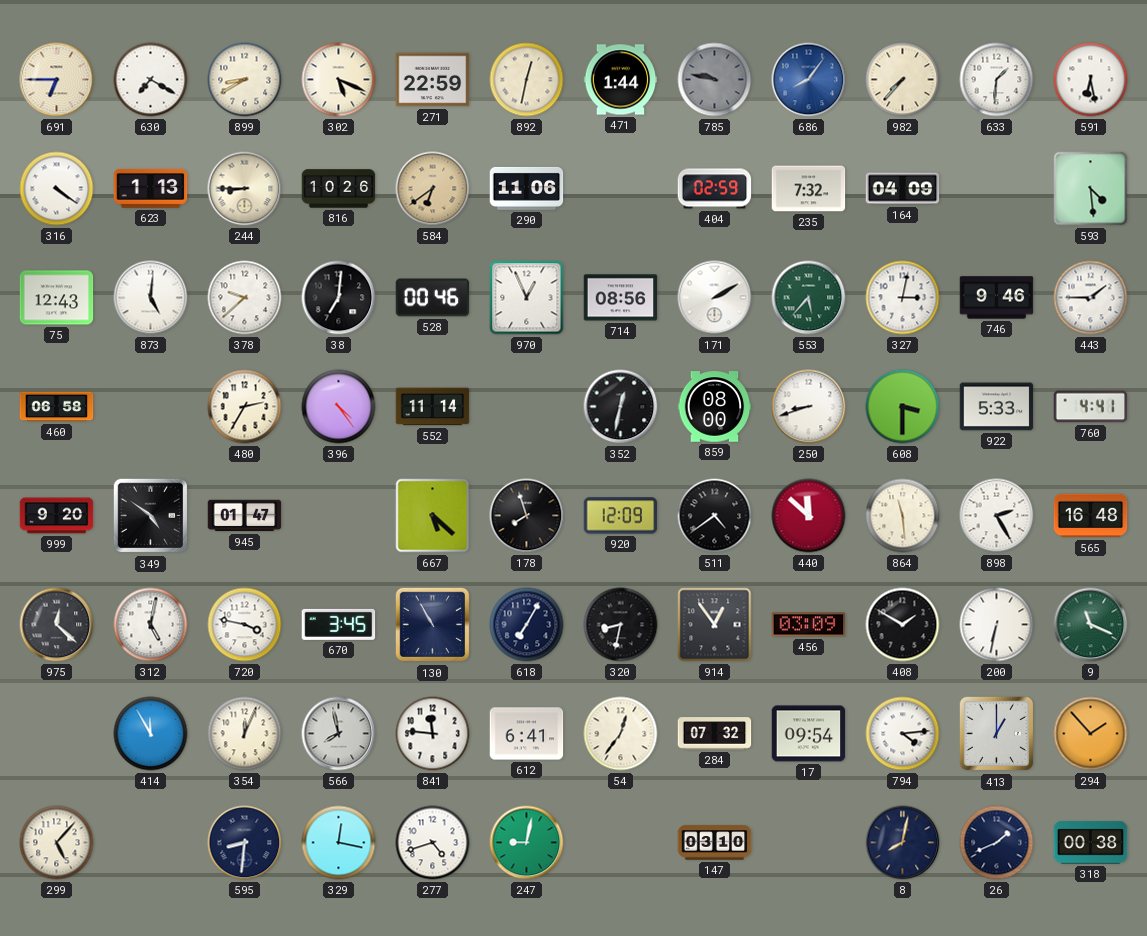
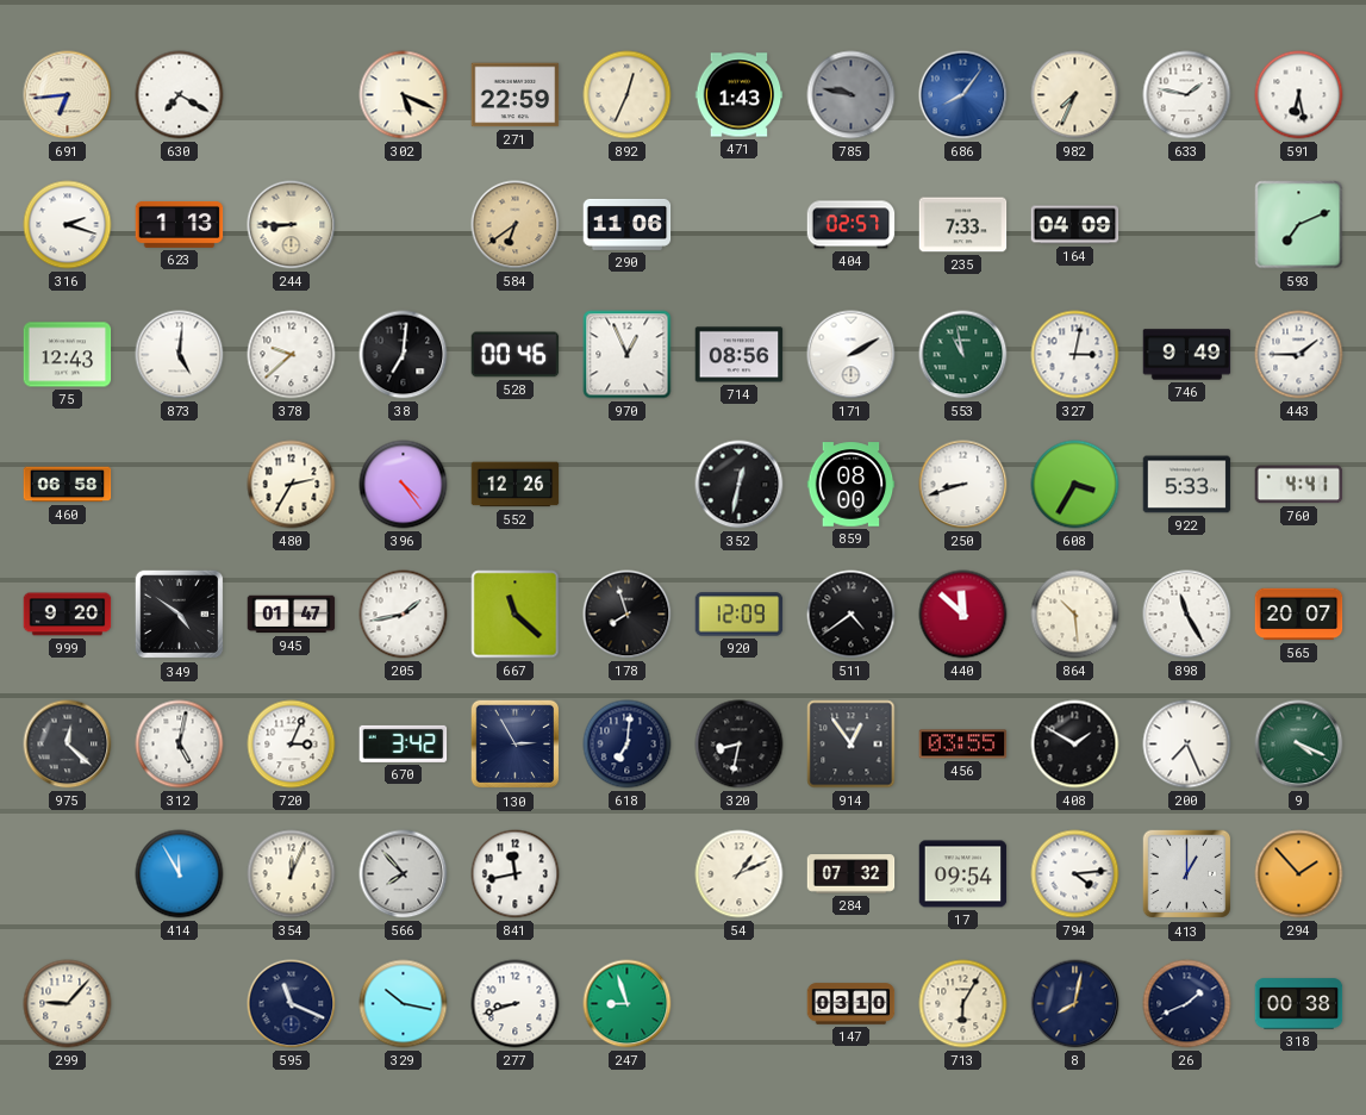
691: 6:45 -> 6:44 (68, 95)
899: 8:40 -> none (245, 80)
892: 12:32 -> 12:34 (628, 95)
471: 1:44 -> 1:43 (740, 95)
982: 7:37 -> 7:34 (1075, 95)
633: 1:31 -> 1:47 (1187, 95)
316: 4:21 -> 2:18 (68, 225)
816: 10:26 -> none (339, 189)
404: 02:59 -> 02:57 (852, 225)
235: 7:32 -> 7:33 (963, 225)
593: 4:29 -> 7:11 (1299, 225)
553: 5:37 -> 10:58 (963, 355)
746: 9:46 -> 9:49 (1187, 355)
552: 11:14 -> 12:26 (516, 485)
608: 3:30 -> 3:35 (1075, 485)
205: none -> 1:43 (404, 615)
667: 5:22 -> 11:22 (516, 615)
864: 11:29 -> 10:29 (1075, 615)
898: 2:25 -> 11:25 (1187, 615)
565: 16:48 -> 20:07 (1299, 615)
720: 3:47 -> 3:04 (292, 745)
670: 3:45 -> 3:42 (404, 743)
130: 10:55 -> 2:55 (516, 745)
618: 7:05 -> 7:01 (628, 745)
456: 03:09 -> 03:55 (963, 745)
200: 6:32 -> 7:26 (1187, 745)
9: 11:19 -> 4:19 (1299, 745)
566: 7:58 -> 7:53 (404, 874)
841: 11:46 -> 11:43 (516, 874)
612: 6:41 -> none (527, 734)
54: 12:36 -> 1:11 (740, 874)
299: 5:07 -> 9:07 (68, 1004)
595: 8:31 -> 11:19 (292, 1004)
329: 12:17 -> 10:17 (404, 1004)
277: 4:42 -> 8:42 (516, 1004)
247: 9:02 -> 8:57 (628, 1004)
713: none -> 6:05 (963, 1004)
